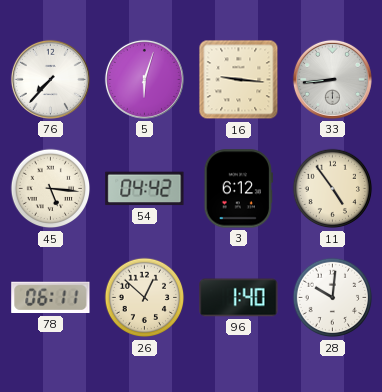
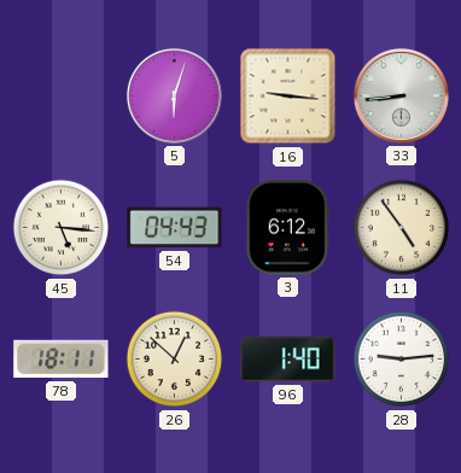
76: 7:37 -> none (50, 79)
54: 04:42 -> 04:43 (175, 228)
78: 06:11 -> 18:11 (62, 360)
28: 10:01 -> 9:14 (402, 360)
